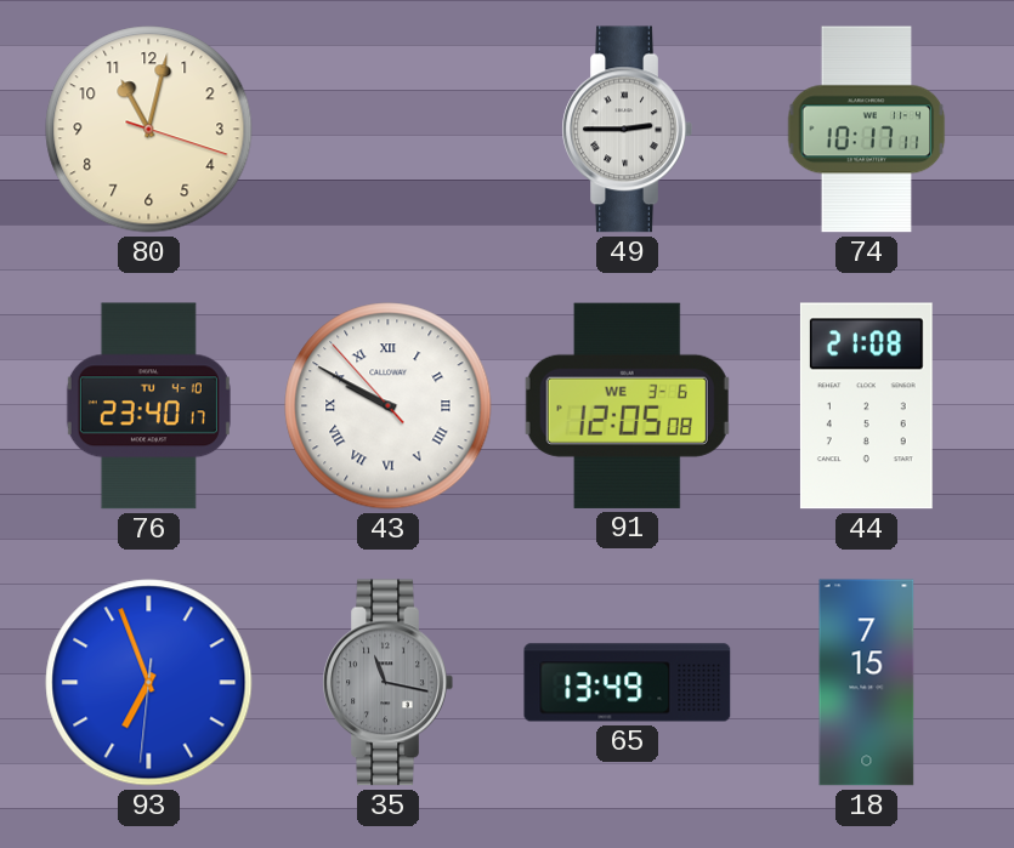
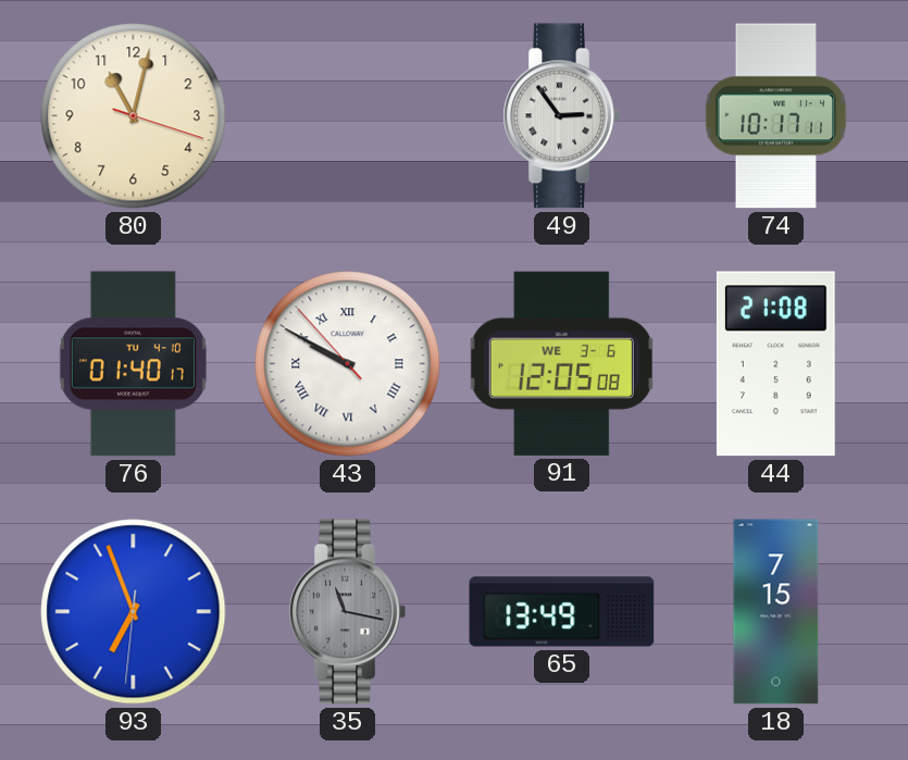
49: 2:45 -> 2:54 (561, 116)
76: 23:40 -> 01:40 (133, 364)
